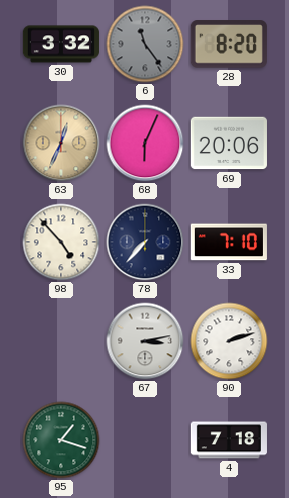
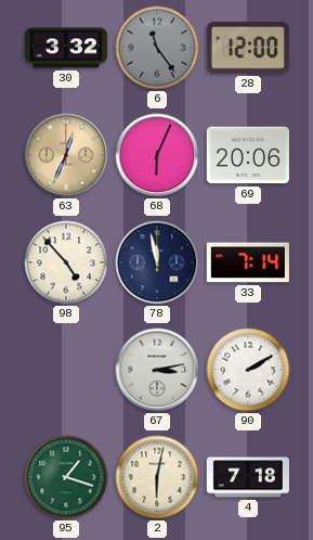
28: 8:20 -> 12:00 (248, 48)
78: 7:37 -> 11:58 (157, 262)
33: 7:10 -> 7:14 (248, 262)
90: 2:12 -> 2:10 (248, 370)
2: none -> 6:02 (157, 477)
